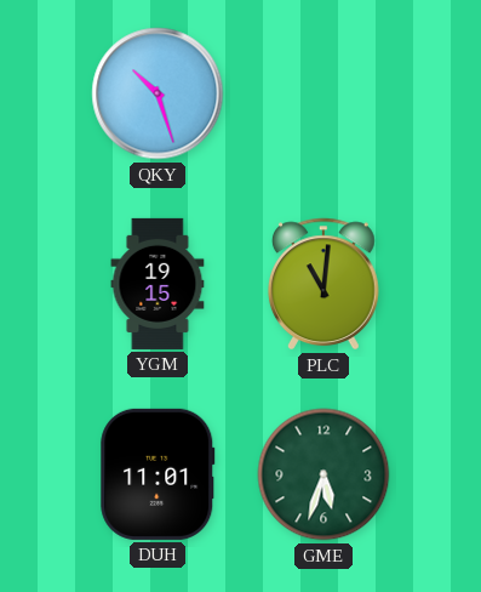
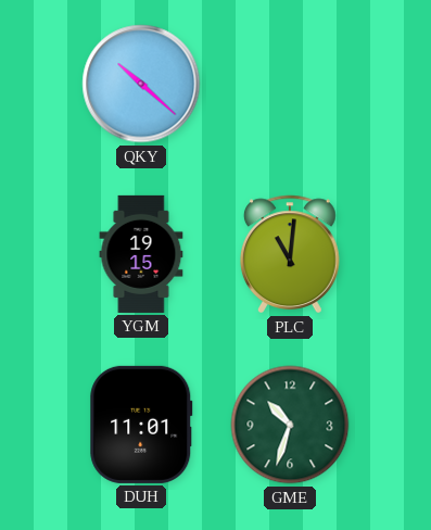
QKY: 10:27 -> 10:22 (141, 84)
GME: 5:33 -> 10:33 (290, 425)
